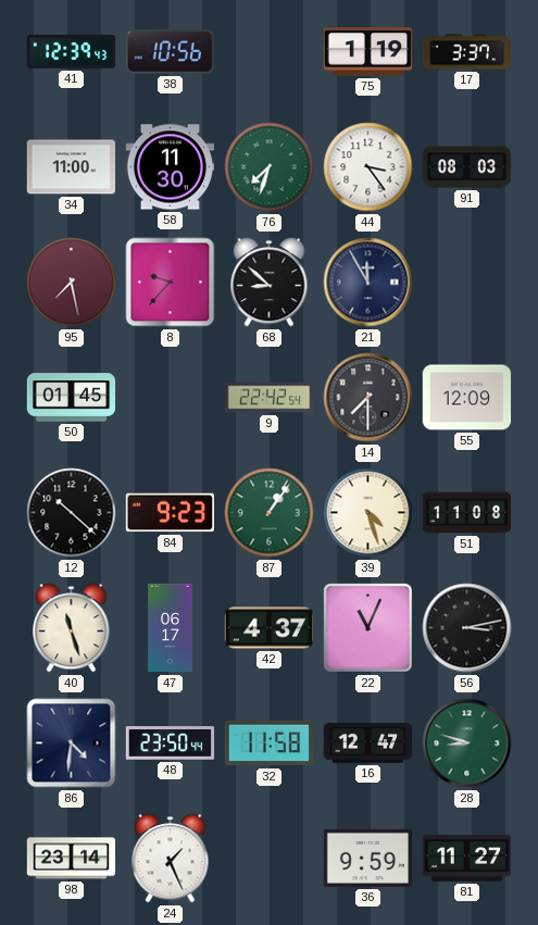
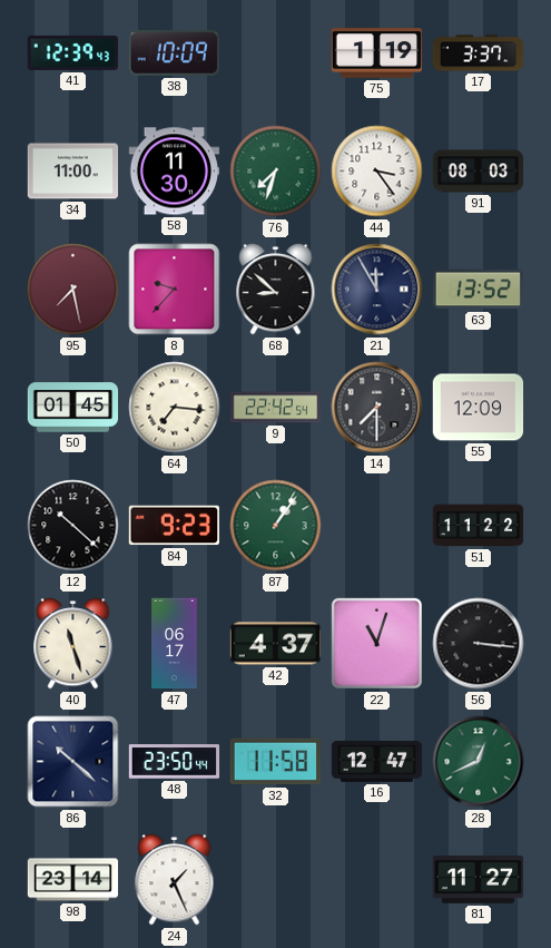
38: 10:56 -> 10:09 (174, 53)
63: none -> 13:52 (479, 290)
64: none -> 7:16 (175, 408)
39: 4:27 -> none (368, 513)
51: 11:08 -> 11:22 (479, 526)
22: 11:04 -> 11:03 (376, 643)
56: 3:13 -> 3:16 (479, 644)
86: 4:31 -> 10:22 (73, 762)
28: 8:48 -> 12:41 (479, 762)
36: 9:59 -> none (368, 858)
